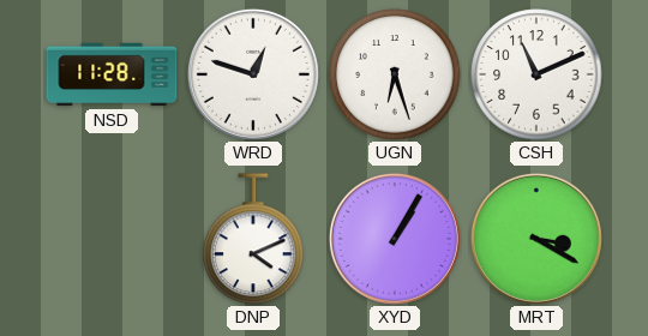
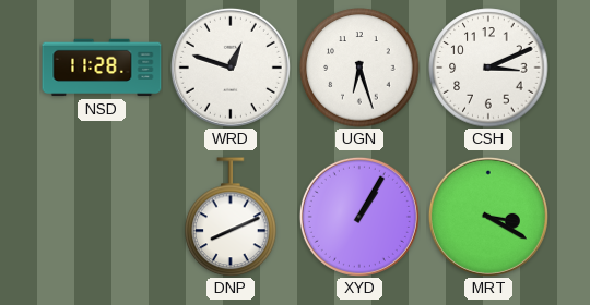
CSH: 11:11 -> 3:11 (488, 68)
DNP: 4:11 -> 8:11 (231, 217)
